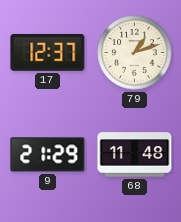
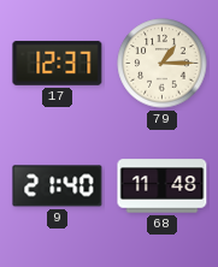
79: 1:12 -> 1:15 (163, 64)
9: 21:29 -> 21:40 (58, 186)
